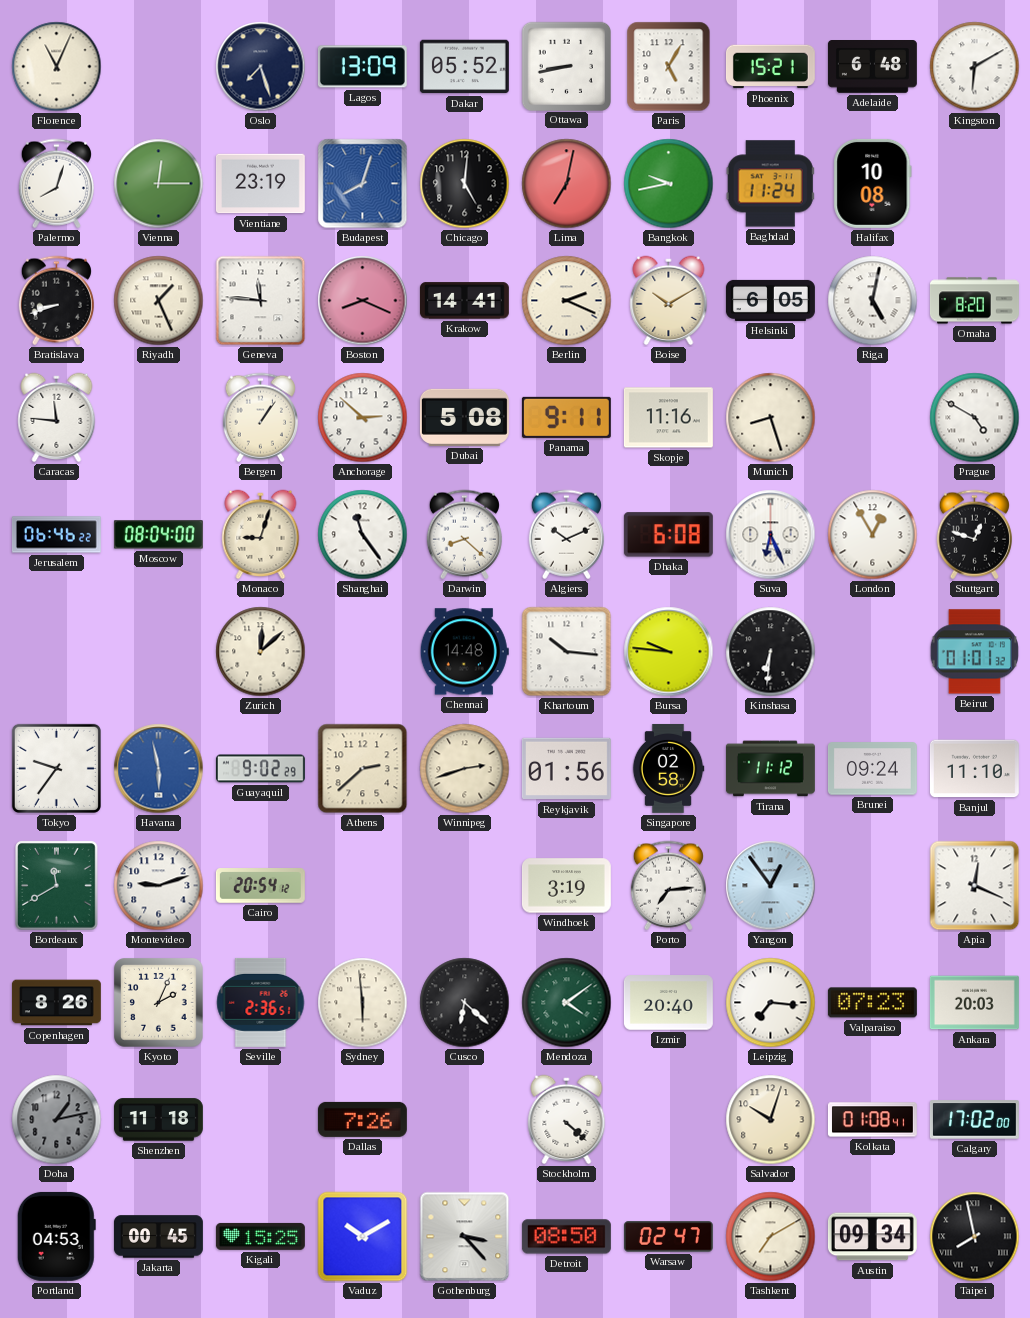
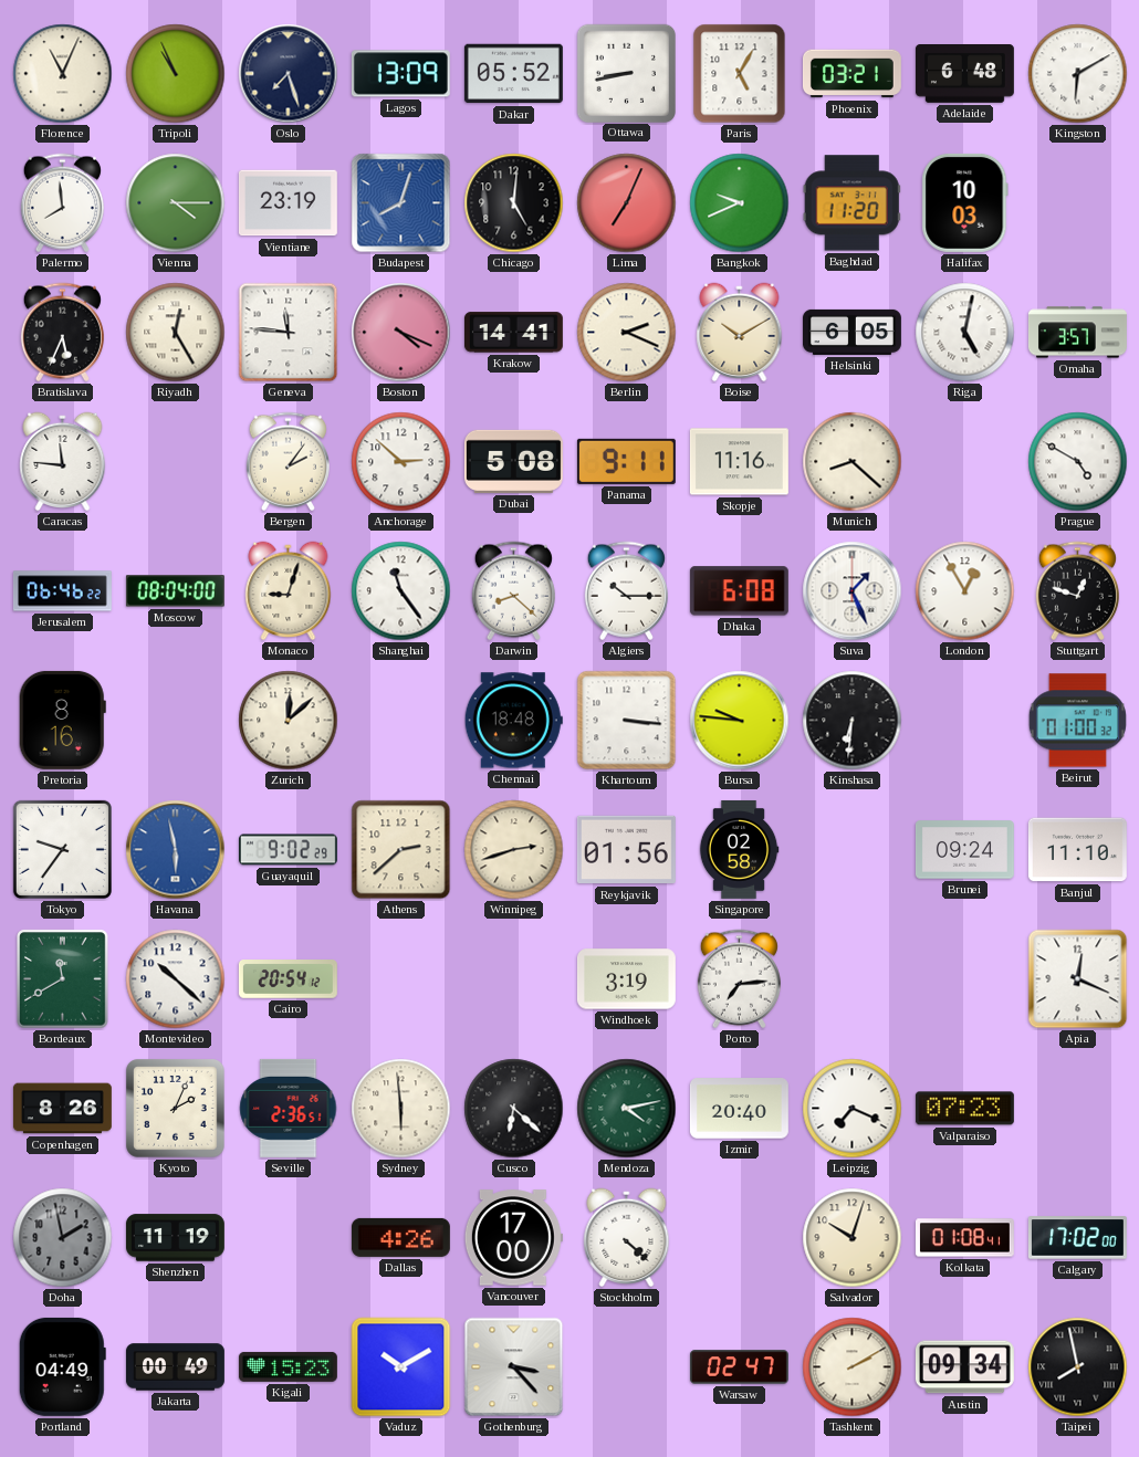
Tripoli: none -> 10:56 (176, 74)
Phoenix: 15:21 -> 03:21 (851, 74)
Palermo: 8:03 -> 7:59 (62, 203)
Vienna: 12:15 -> 4:15 (176, 203)
Lima: 7:02 -> 7:04 (627, 203)
Bangkok: 9:43 -> 9:41 (740, 203)
Baghdad: 11:24 -> 11:20 (851, 203)
Halifax: 10:08 -> 10:03 (965, 202)
Bratislava: 8:42 -> 5:34 (62, 333)
Riyadh: 1:26 -> 12:25 (176, 333)
Boston: 8:19 -> 4:19 (401, 333)
Omaha: 8:20 -> 3:57 (1077, 333)
Bergen: 1:06 -> 2:06 (288, 462)
Munich: 8:27 -> 8:22 (853, 462)
Algiers: 10:11 -> 10:15 (626, 591)
Suva: 6:26 -> 1:26 (853, 591)
Pretoria: none -> 8:16 (62, 720)
Chennai: 14:48 -> 18:48 (513, 721)
Khartoum: 10:16 -> 3:16 (627, 721)
Beirut: 01:01 -> 01:00 (1077, 721)
Tirana: 11:12 -> none (770, 769)
Montevideo: 9:12 -> 10:22 (176, 979)
Yangon: 12:54 -> none (771, 886)
Mendoza: 4:09 -> 4:13 (627, 1109)
Leipzig: 7:16 -> 7:19 (853, 1109)
Ankara: 20:03 -> none (974, 1003)
Doha: 1:13 -> 1:58 (63, 1238)
Shenzhen: 11:18 -> 11:19 (175, 1238)
Dallas: 7:26 -> 4:26 (400, 1237)
Vancouver: none -> 17:00 (513, 1238)
Portland: 04:53 -> 04:49 (62, 1366)
Jakarta: 00:45 -> 00:49 (175, 1367)
Kigali: 15:25 -> 15:23 (288, 1366)
Detroit: 08:50 -> none (566, 1237)
Tashkent: 7:10 -> 2:10 (853, 1367)
